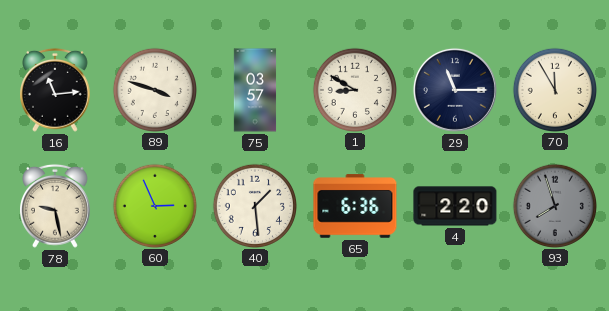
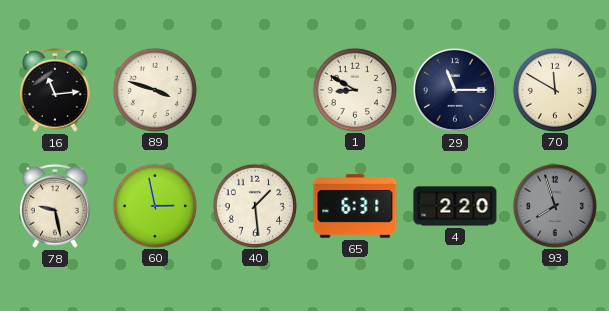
75: 03:57 -> none (255, 90)
70: 11:55 -> 11:50 (554, 89)
60: 2:56 -> 2:58 (154, 205)
65: 6:36 -> 6:31 (355, 206)
